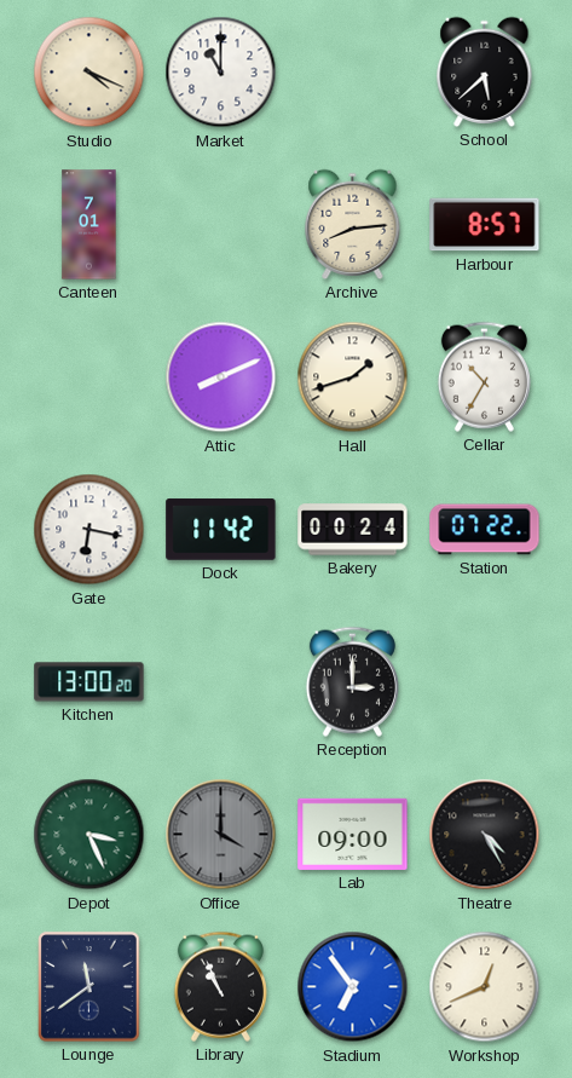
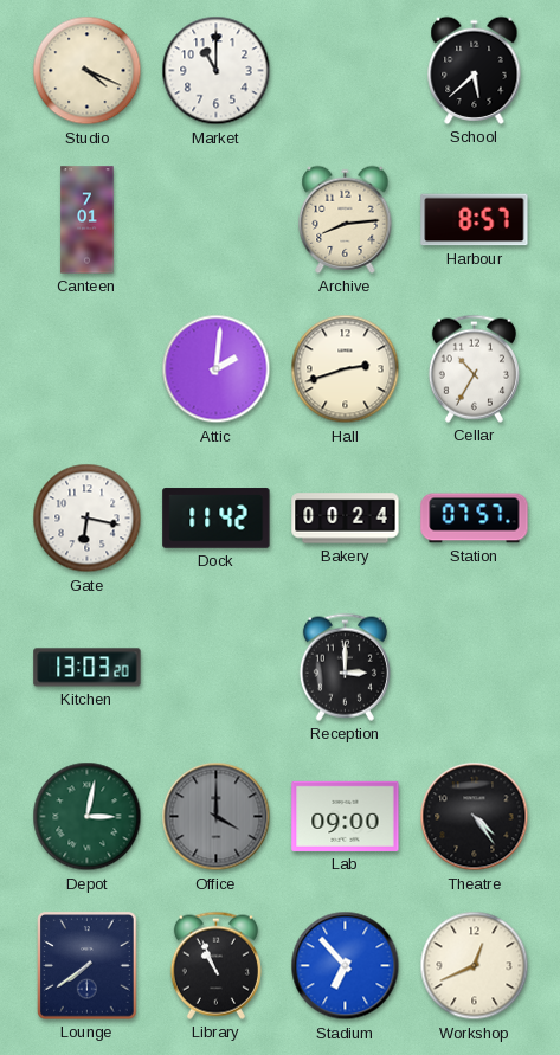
Attic: 8:11 -> 2:01 (217, 369)
Hall: 1:42 -> 2:42 (346, 369)
Station: 07:22 -> 07:57 (475, 519)
Kitchen: 13:00 -> 13:03 (88, 668)
Depot: 3:26 -> 3:02 (88, 817)
Theatre: 4:25 -> 4:24 (475, 817)
Lounge: 11:39 -> 7:39 (88, 966)
Stadium: 6:54 -> 6:53 (346, 966)
